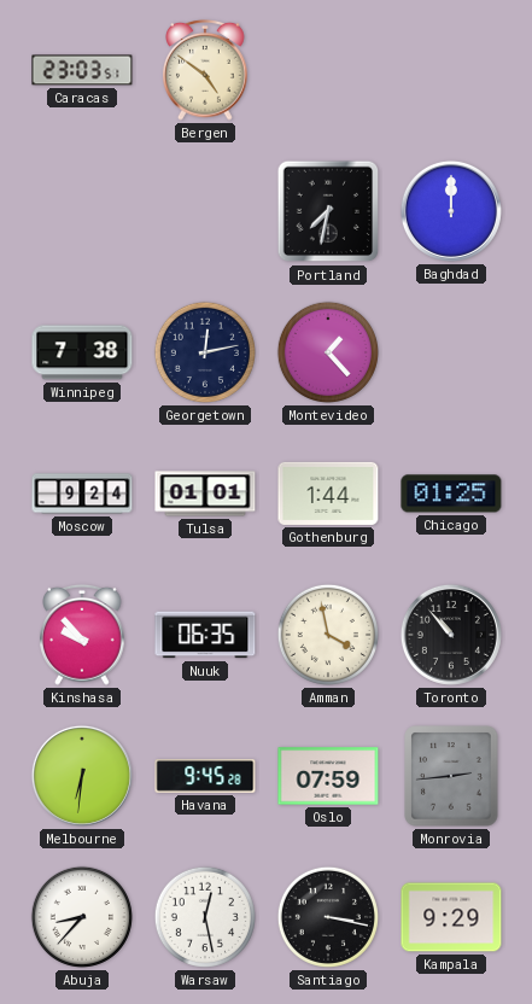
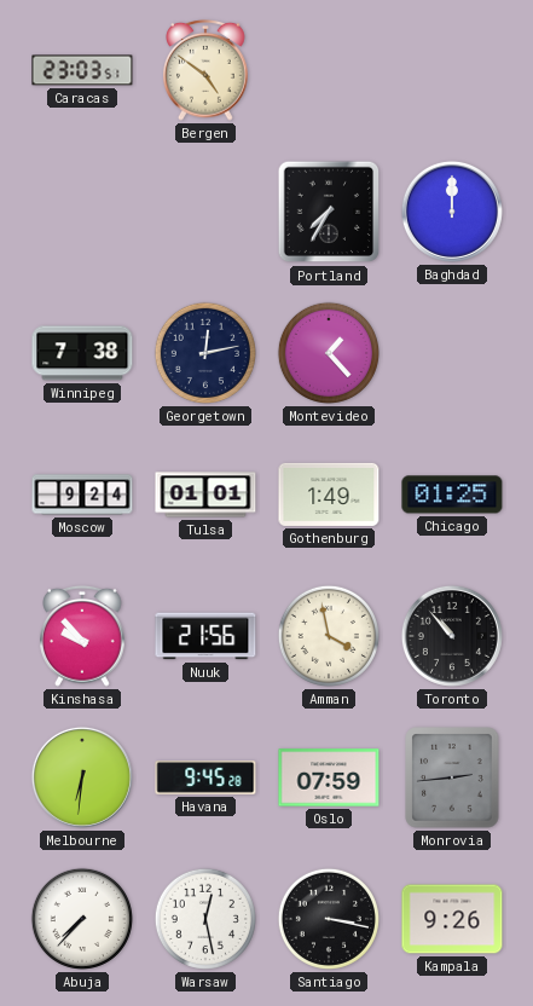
Portland: 7:32 -> 7:35 (329, 212)
Gothenburg: 1:44 -> 1:49 (329, 495)
Nuuk: 06:35 -> 21:56 (205, 636)
Abuja: 8:37 -> 7:37 (82, 919)
Kampala: 9:29 -> 9:26 (452, 919)
